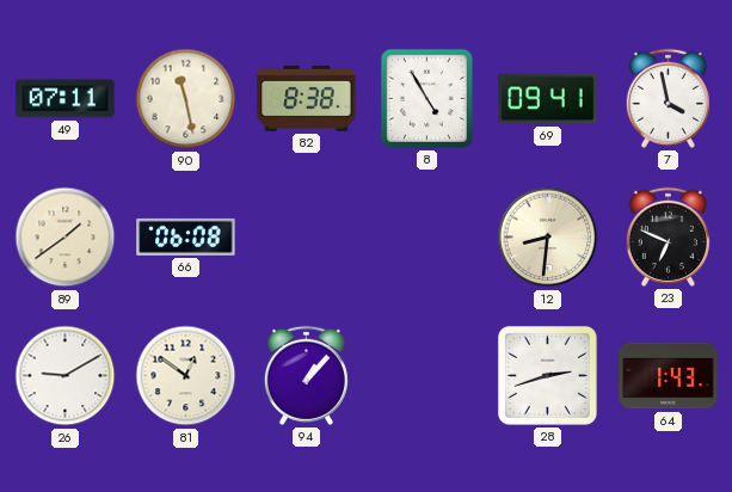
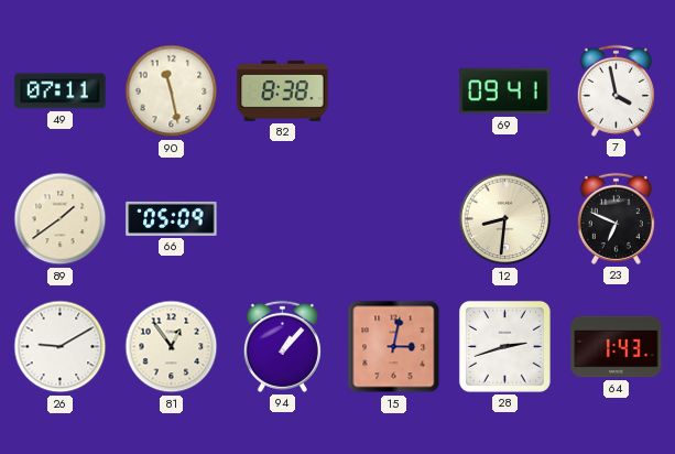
8: 4:55 -> none (426, 98)
66: 06:08 -> 05:09 (172, 218)
81: 12:51 -> 12:54 (172, 347)
15: none -> 3:02 (394, 347)
